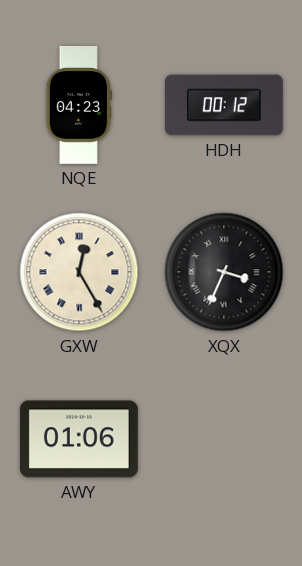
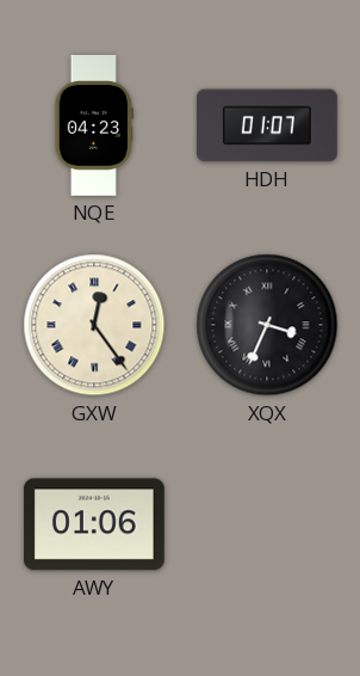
HDH: 00:12 -> 01:07 (268, 125)
GXW: 12:25 -> 12:24 (94, 325)
